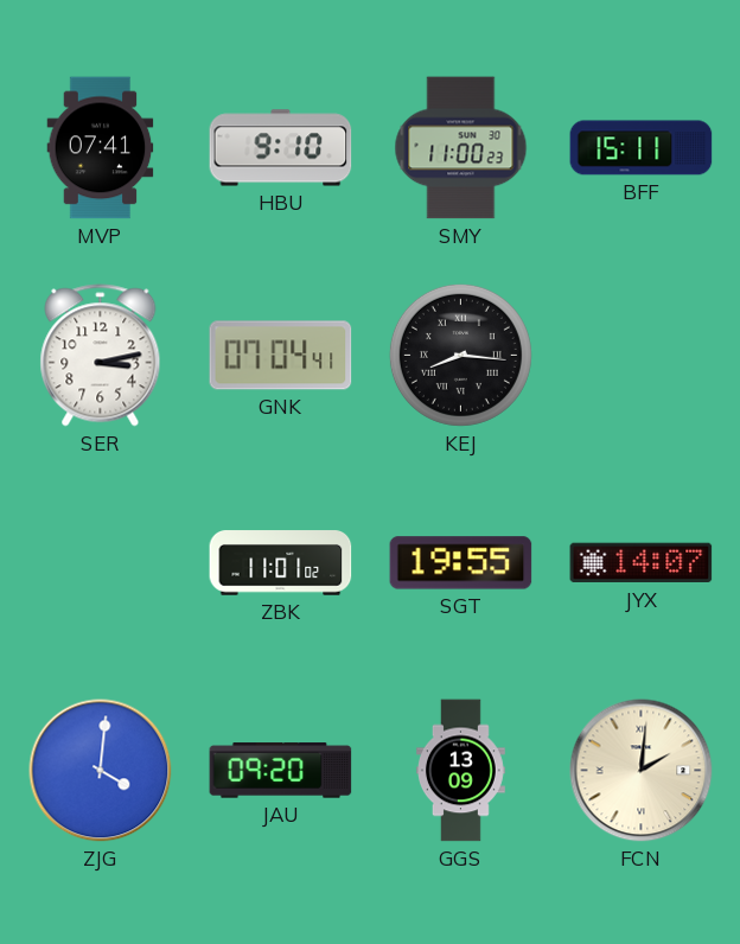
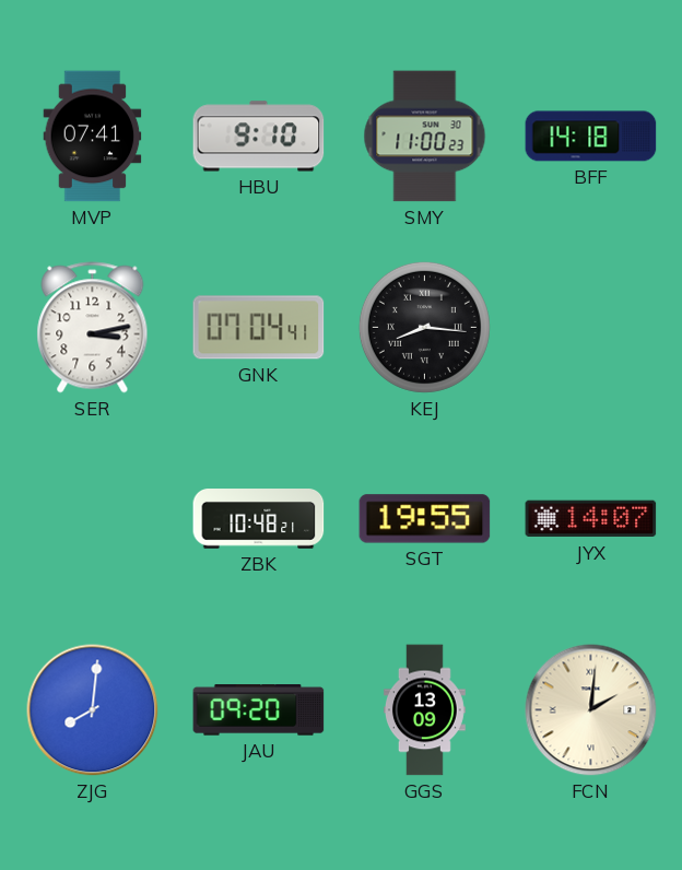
BFF: 15:11 -> 14:18 (591, 137)
ZBK: 11:01 -> 10:48 (259, 519)
ZJG: 4:01 -> 8:01 (93, 710)
